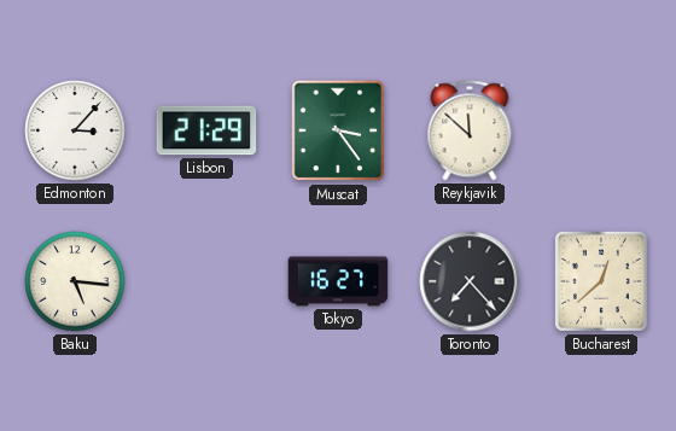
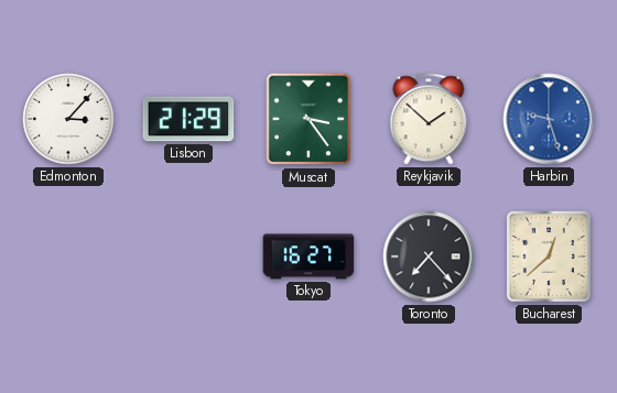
Reykjavik: 11:52 -> 1:52 (429, 119)
Harbin: none -> 9:27 (549, 119)
Baku: 5:16 -> none (75, 281)
